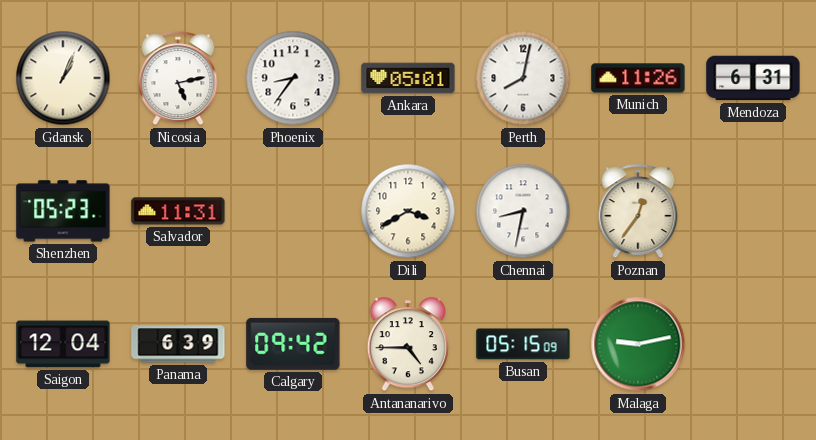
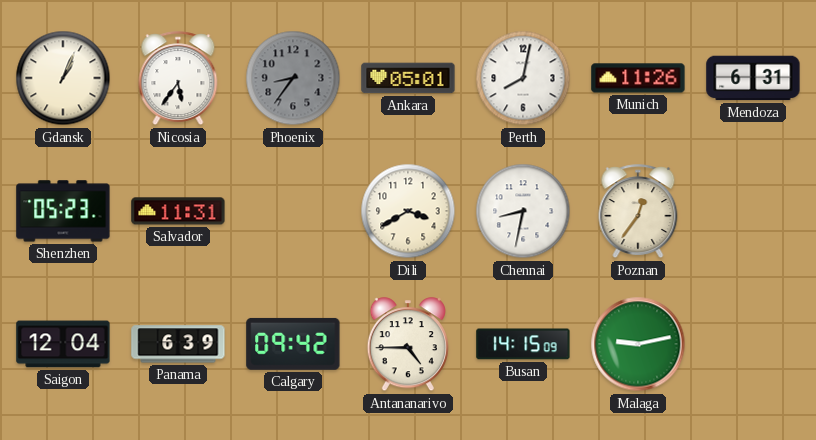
Nicosia: 5:13 -> 5:36 (178, 79)
Phoenix dial: white -> grey (293, 78)
Busan: 05:15 -> 14:15 (523, 344)
